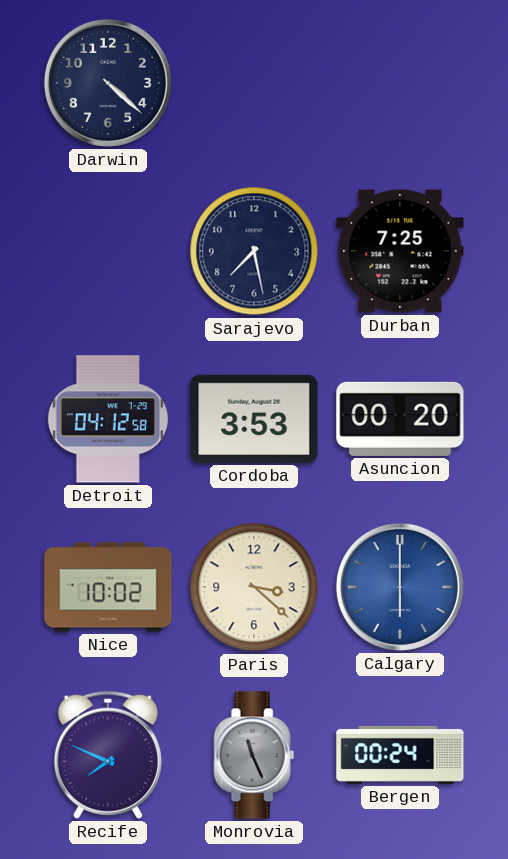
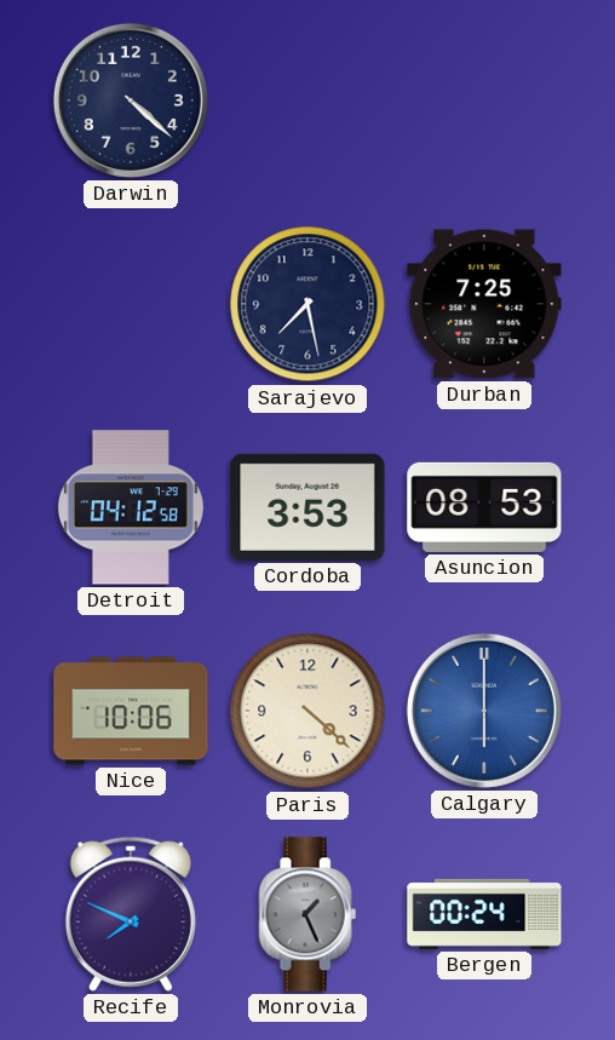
Asuncion: 00:20 -> 08:53 (484, 507)
Nice: 10:02 -> 10:06 (131, 711)
Paris: 3:22 -> 4:22 (307, 711)
Monrovia: 11:26 -> 1:26 (307, 914)
